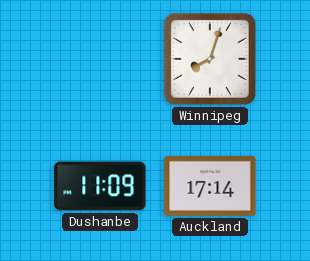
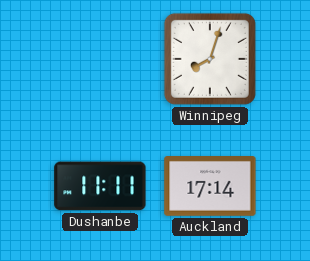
Dushanbe: 11:09 -> 11:11 (100, 186)
